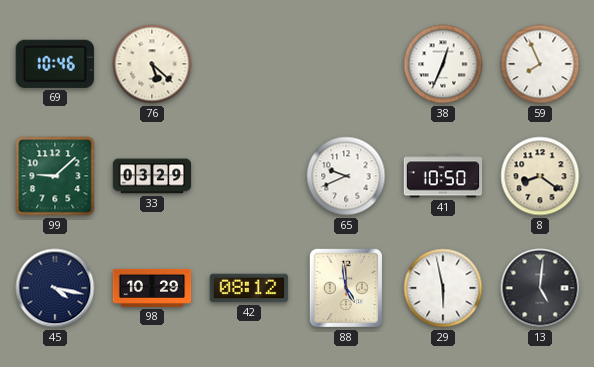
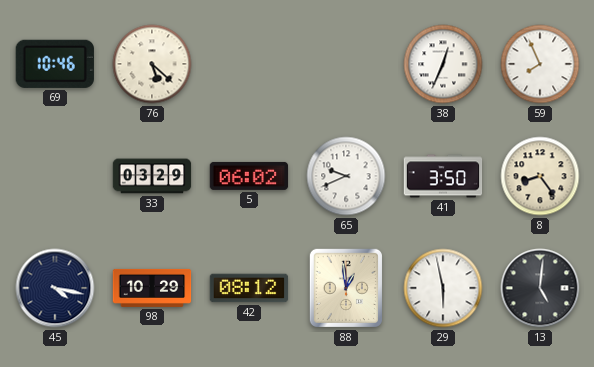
99: 9:08 -> none (55, 176)
5: none -> 06:02 (249, 176)
41: 10:50 -> 3:50 (443, 176)
8: 8:21 -> 8:24 (540, 176)
88: 4:59 -> 12:59 (346, 288)
